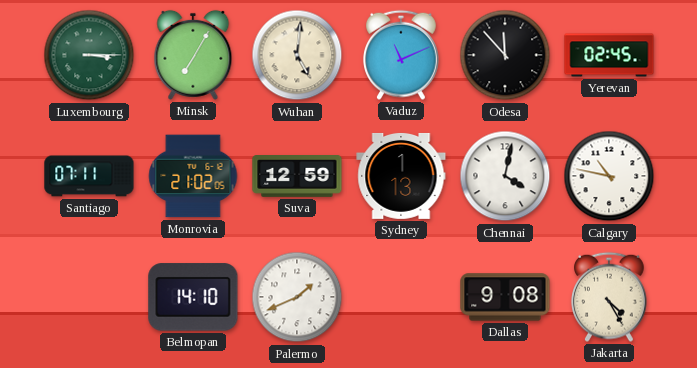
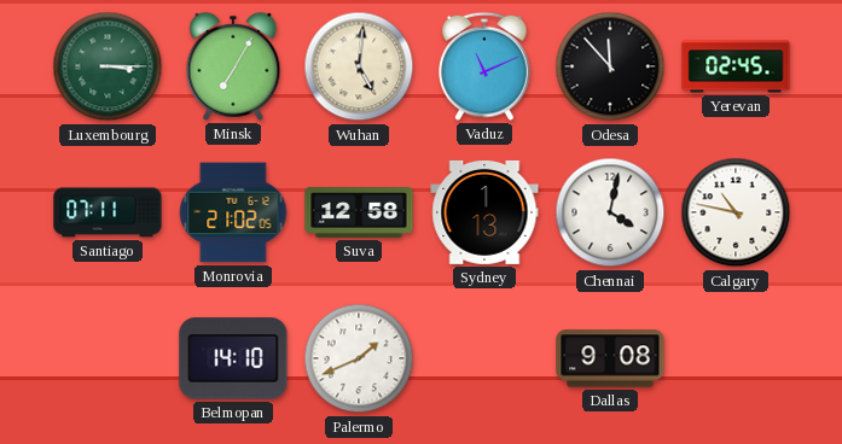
Suva: 12:59 -> 12:58 (359, 214)
Jakarta: 4:25 -> none (610, 297)
